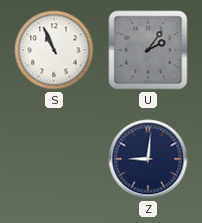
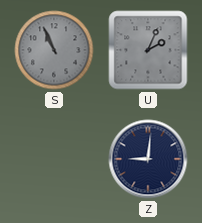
S dial: white -> grey (54, 50)
U: 2:06 -> 2:04 (148, 50)
